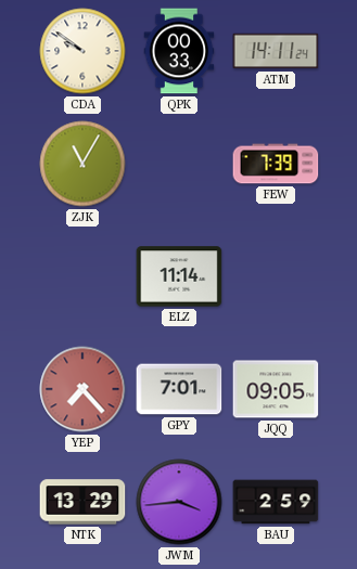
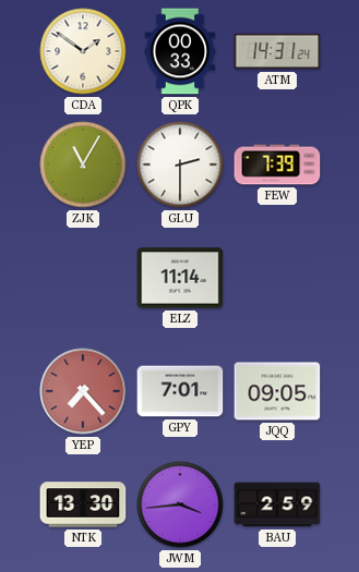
CDA: 9:51 -> 1:51 (83, 51)
ATM: 14:11 -> 14:31 (277, 51)
GLU: none -> 2:30 (180, 165)
NTK: 13:29 -> 13:30 (83, 504)
